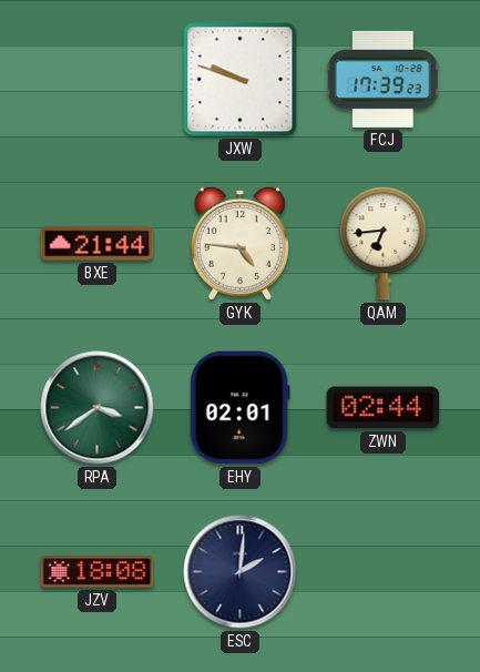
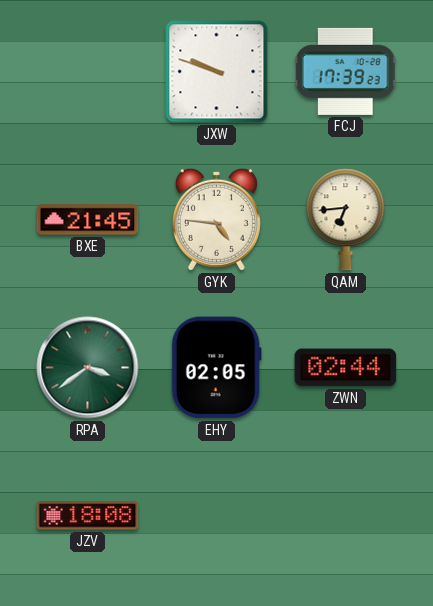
BXE: 21:44 -> 21:45 (88, 220)
EHY: 02:01 -> 02:05 (216, 368)
ESC: 2:01 -> none (241, 572)
